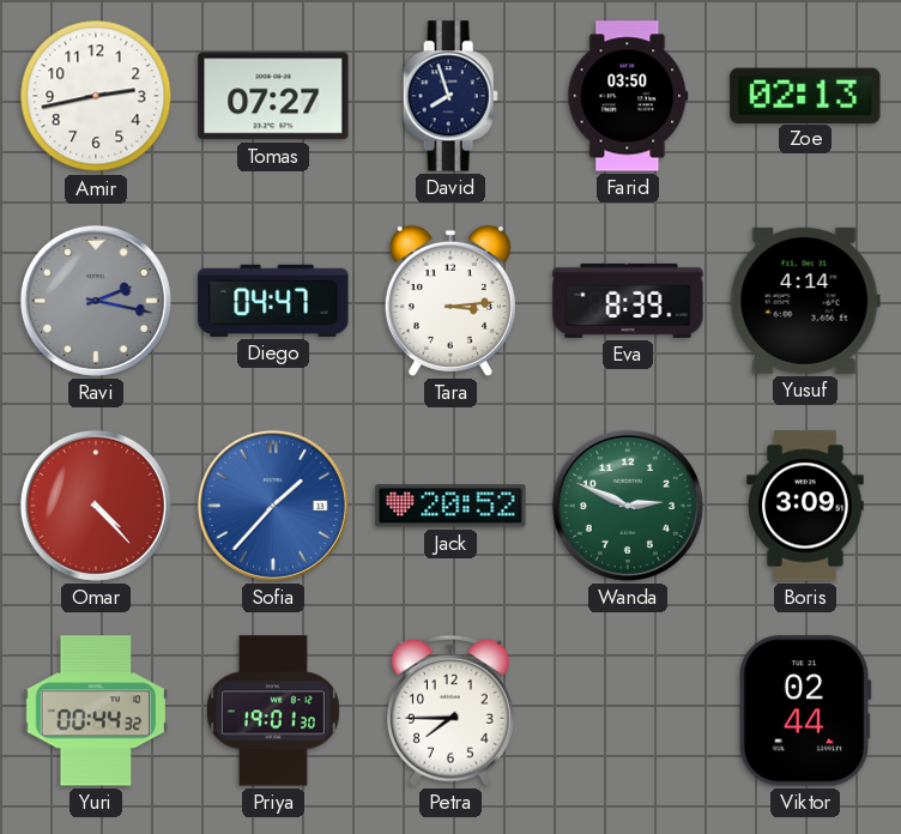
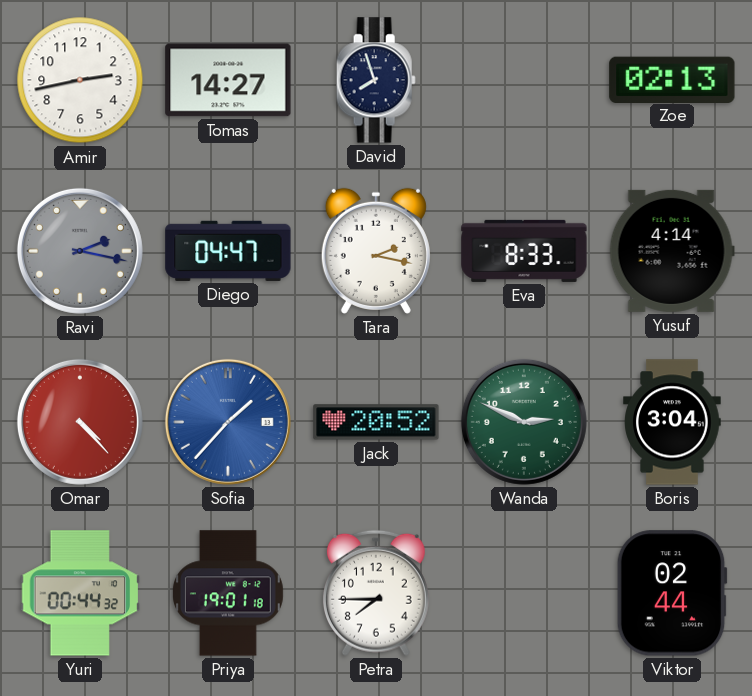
Tomas: 07:27 -> 14:27 (228, 80)
Farid: 03:50 -> none (628, 96)
Tara: 3:14 -> 2:17 (376, 251)
Eva: 8:39 -> 8:33 (524, 251)
Boris: 3:09 -> 3:04 (672, 422)
Priya: 19:01:30 -> 19:01:18 (228, 593)
